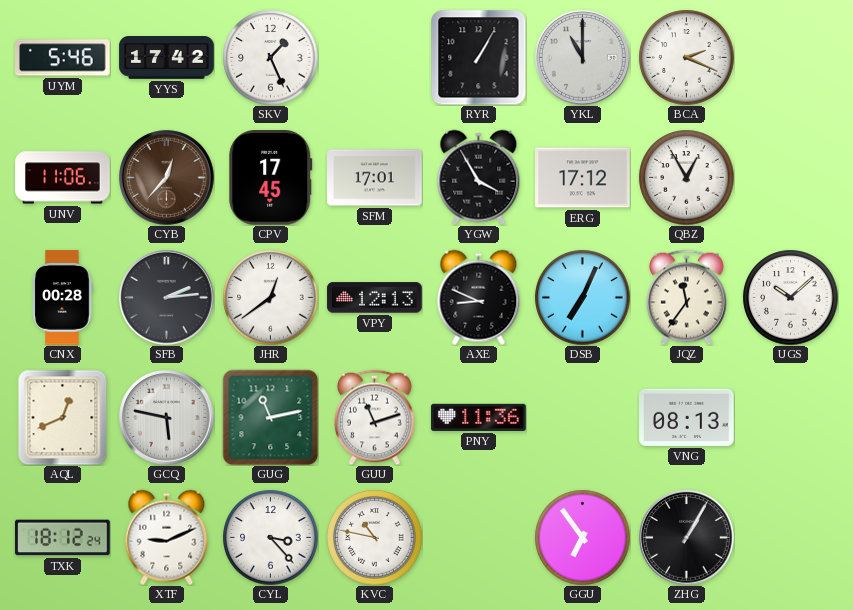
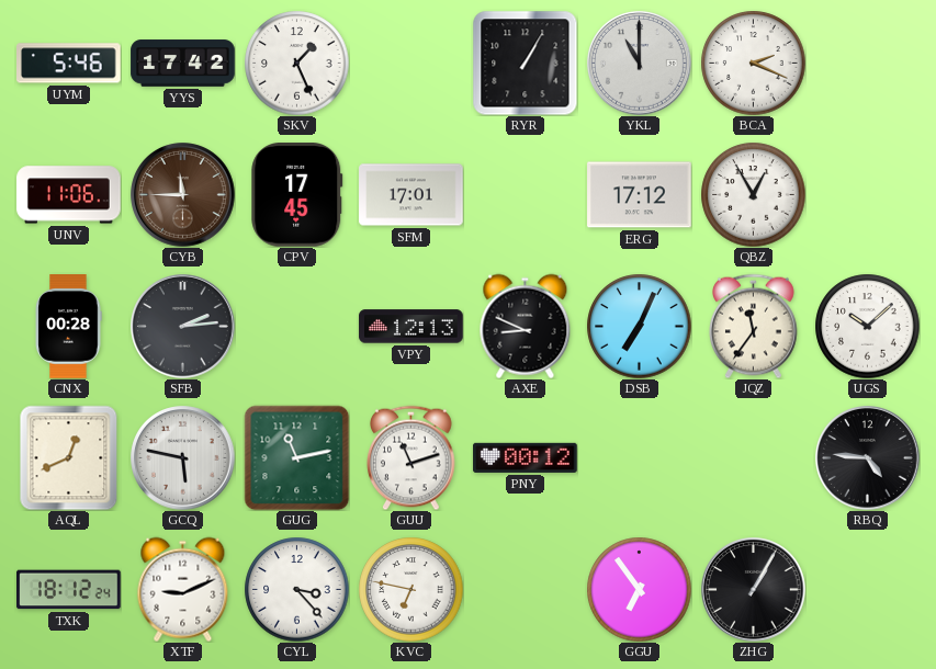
CYB: 12:37 -> 11:45 (183, 195)
YGW: 3:55 -> none (479, 177)
JHR: 12:39 -> none (270, 297)
PNY: 11:36 -> 00:12 (526, 457)
VNG: 08:13 -> none (687, 417)
RBQ: none -> 4:46 (868, 458)
KVC: 10:47 -> 6:47 (410, 589)
